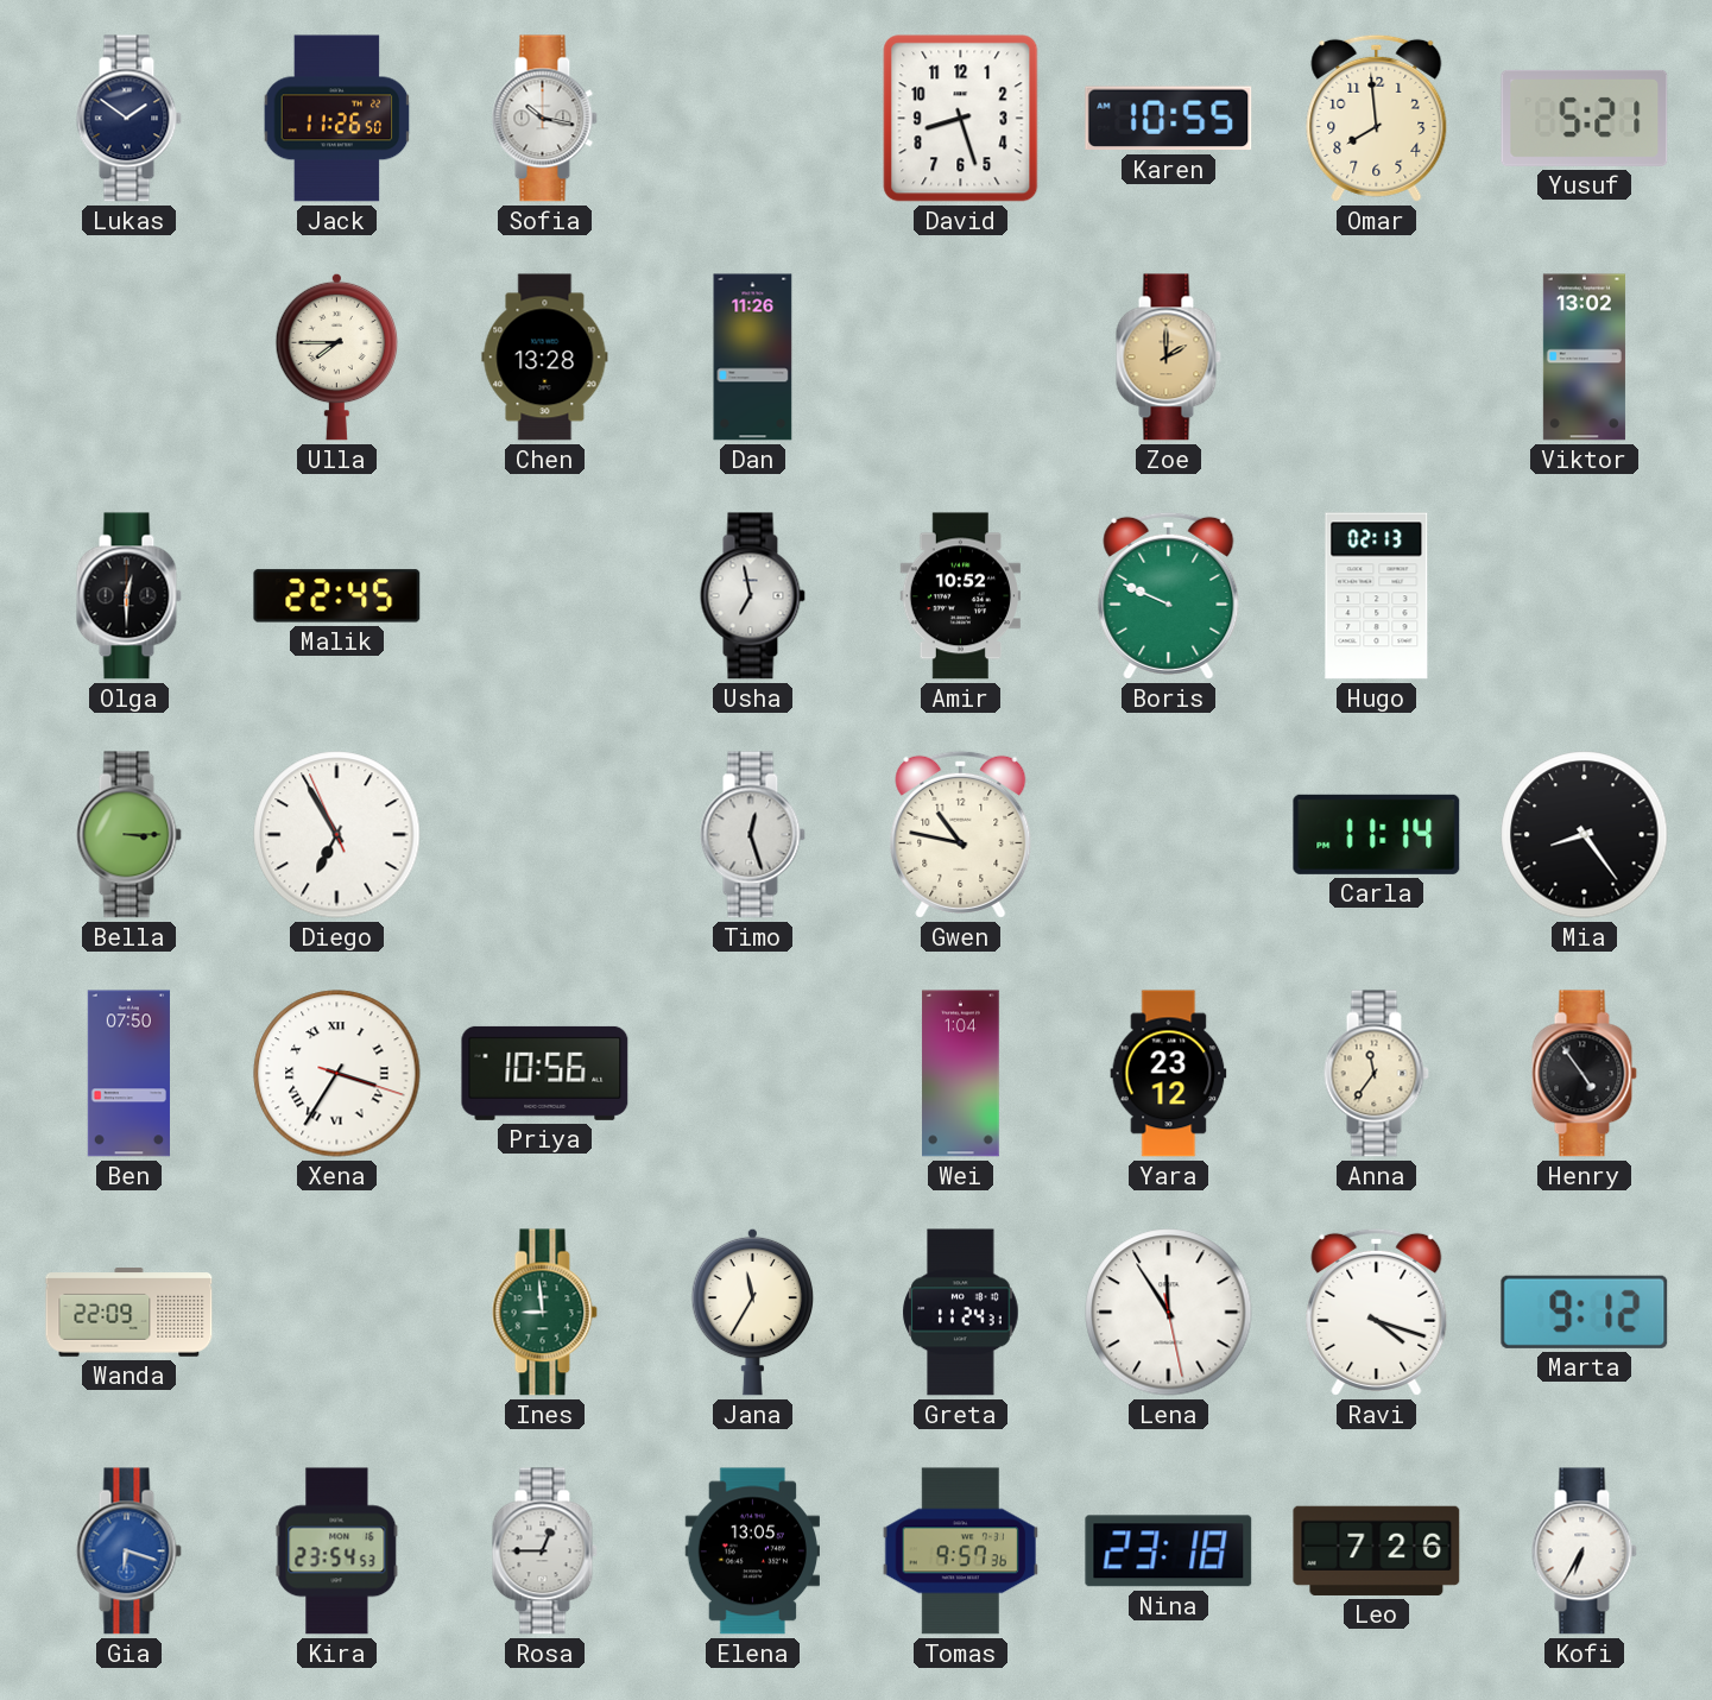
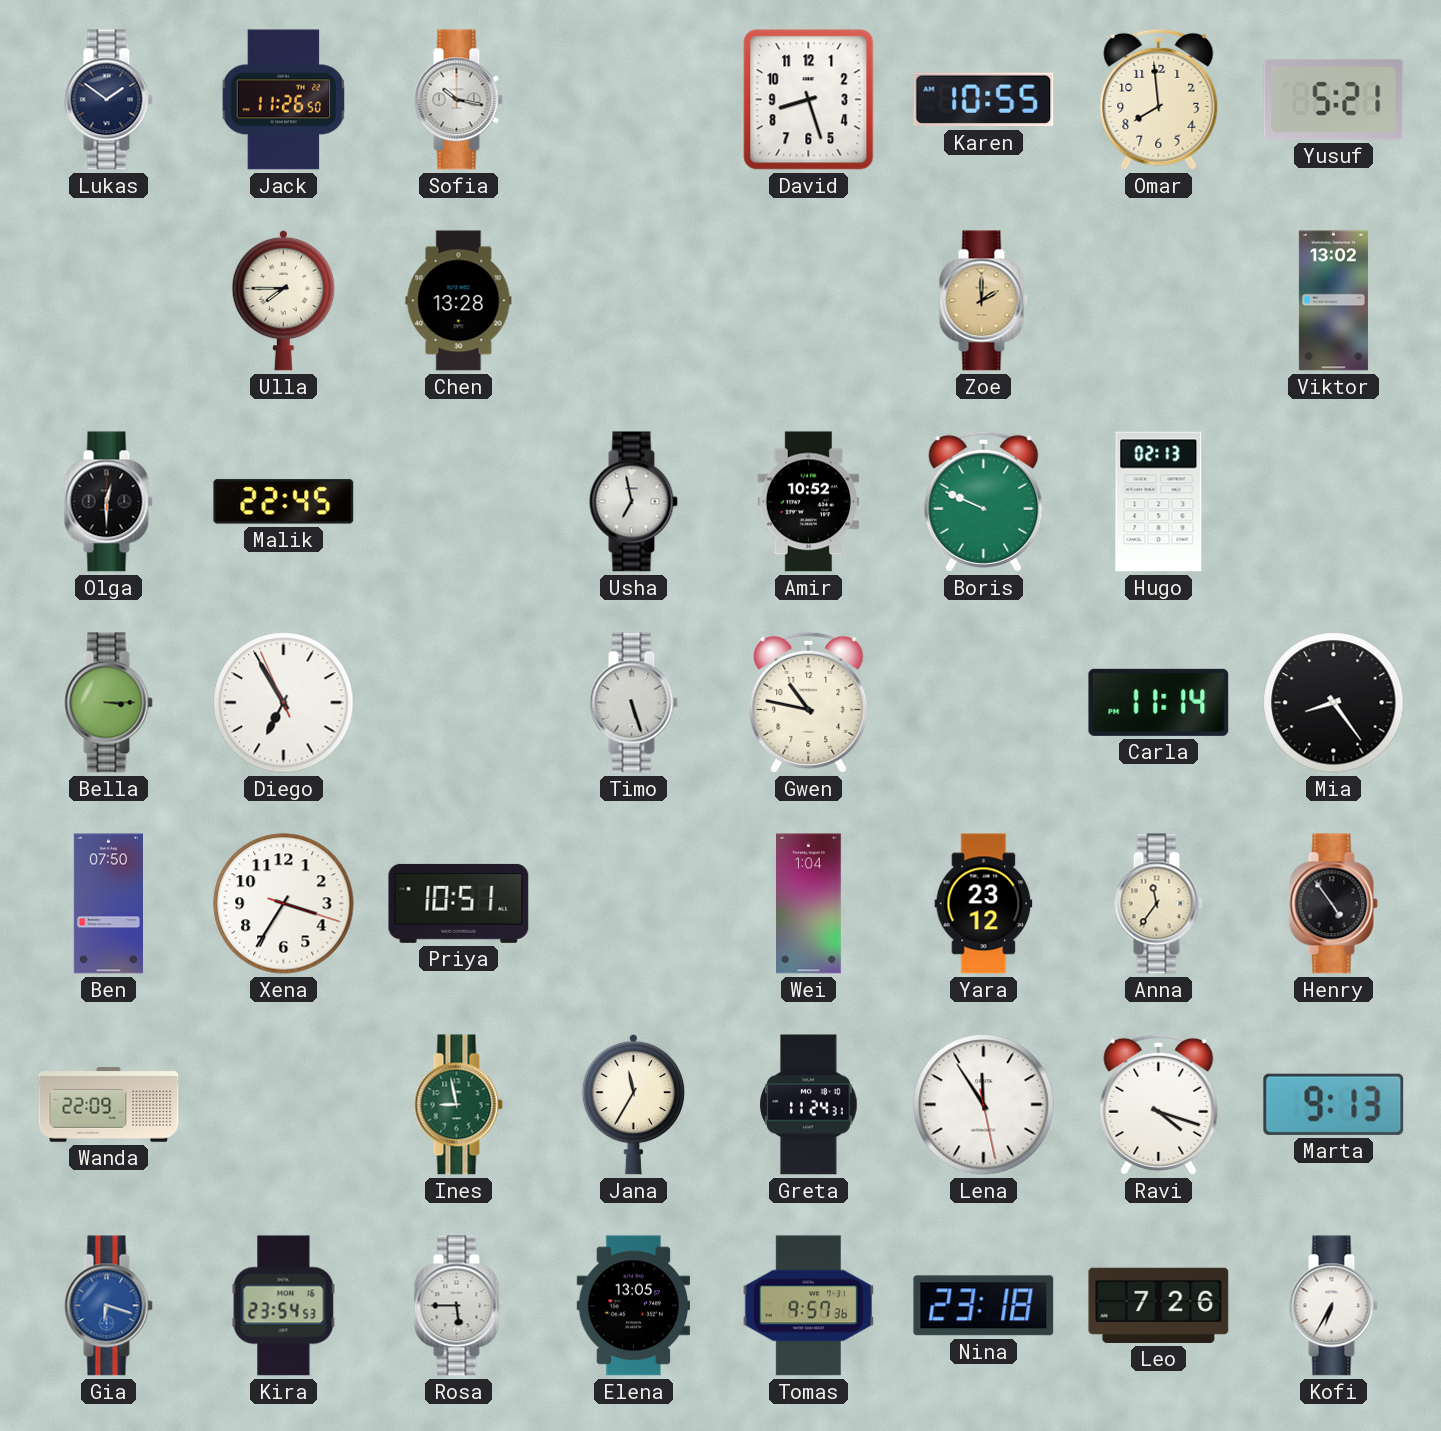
Dan: 11:26 -> none (753, 358)
Timo: 12:27 -> 5:27 (633, 703)
Xena numerals: Roman -> Arabic (284, 904)
Priya: 10:56 -> 10:51 (459, 903)
Ines: 8:59 -> 8:58 (458, 1105)
Marta: 9:12 -> 9:13 (1334, 1104)
Rosa: 12:45 -> 5:45 (458, 1306)
